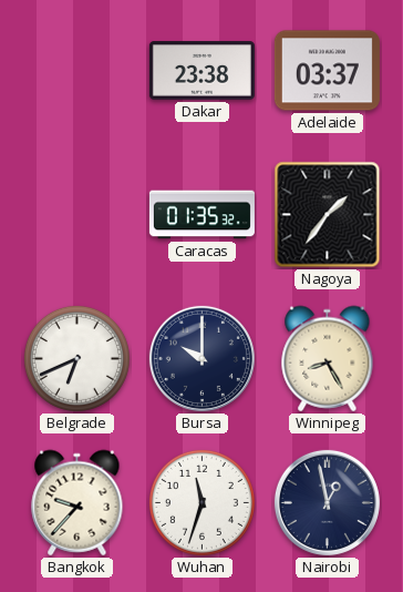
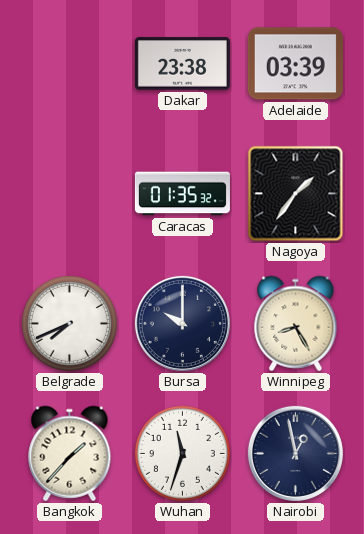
Adelaide: 03:37 -> 03:39 (295, 64)
Belgrade: 6:41 -> 7:41 (69, 323)
Bangkok: 9:37 -> 1:37 (70, 454)
